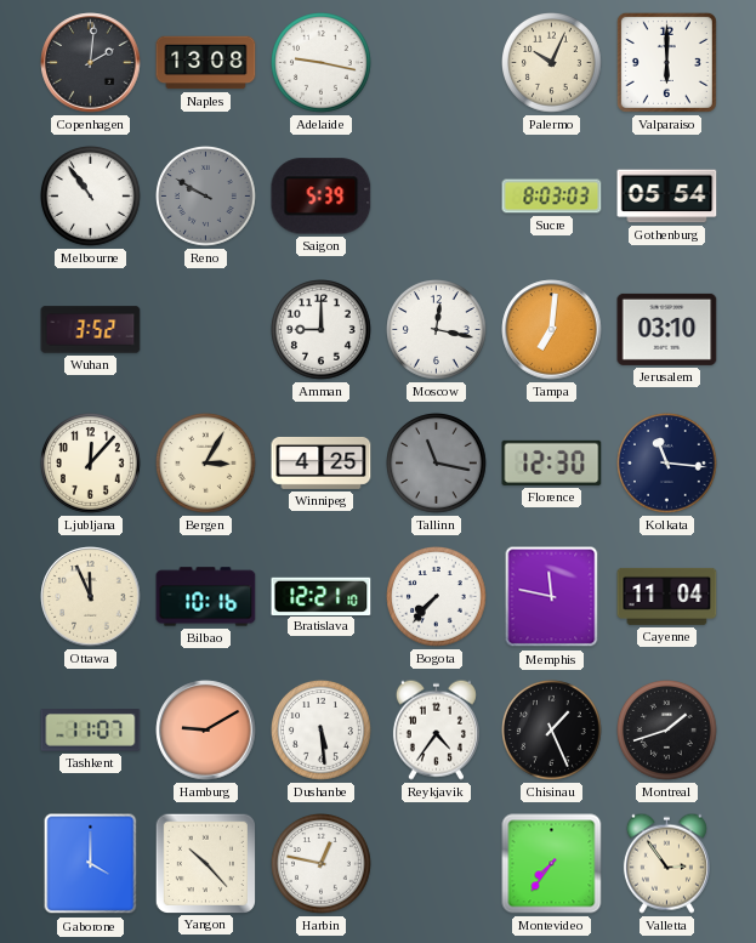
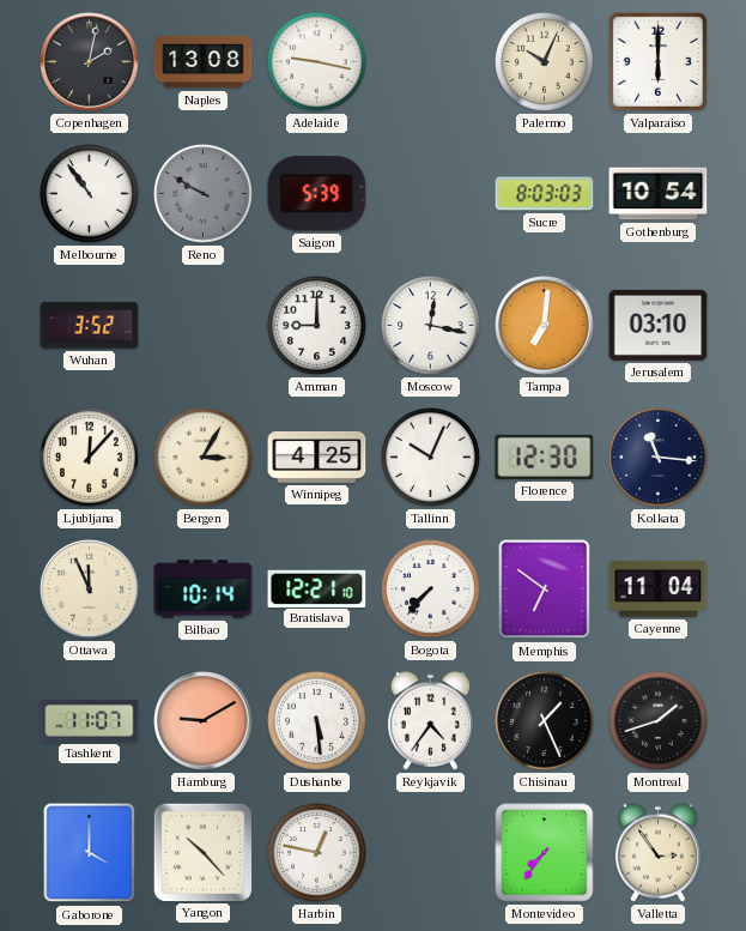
Copenhagen: 2:01 -> 2:02 (90, 62)
Gothenburg: 05:54 -> 10:54 (659, 194)
Tallinn: 11:17 -> 10:04 (431, 458)
Tallinn dial: grey -> white (431, 458)
Bilbao: 10:16 -> 10:14 (204, 590)
Memphis: 11:47 -> 6:51 (545, 590)
